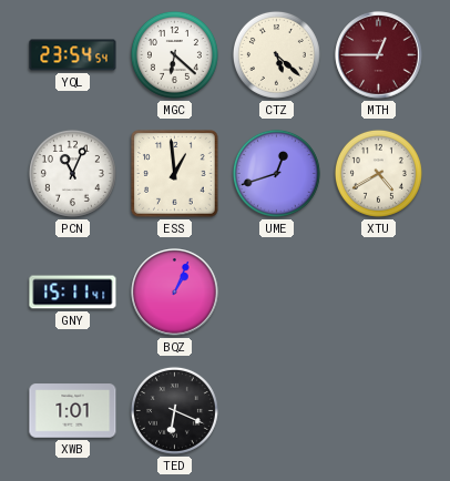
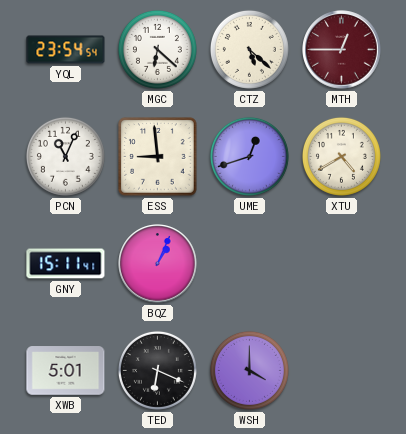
ESS: 12:59 -> 8:59 (158, 157)
XWB: 1:01 -> 5:01 (66, 371)
WSH: none -> 4:00 (249, 370)
